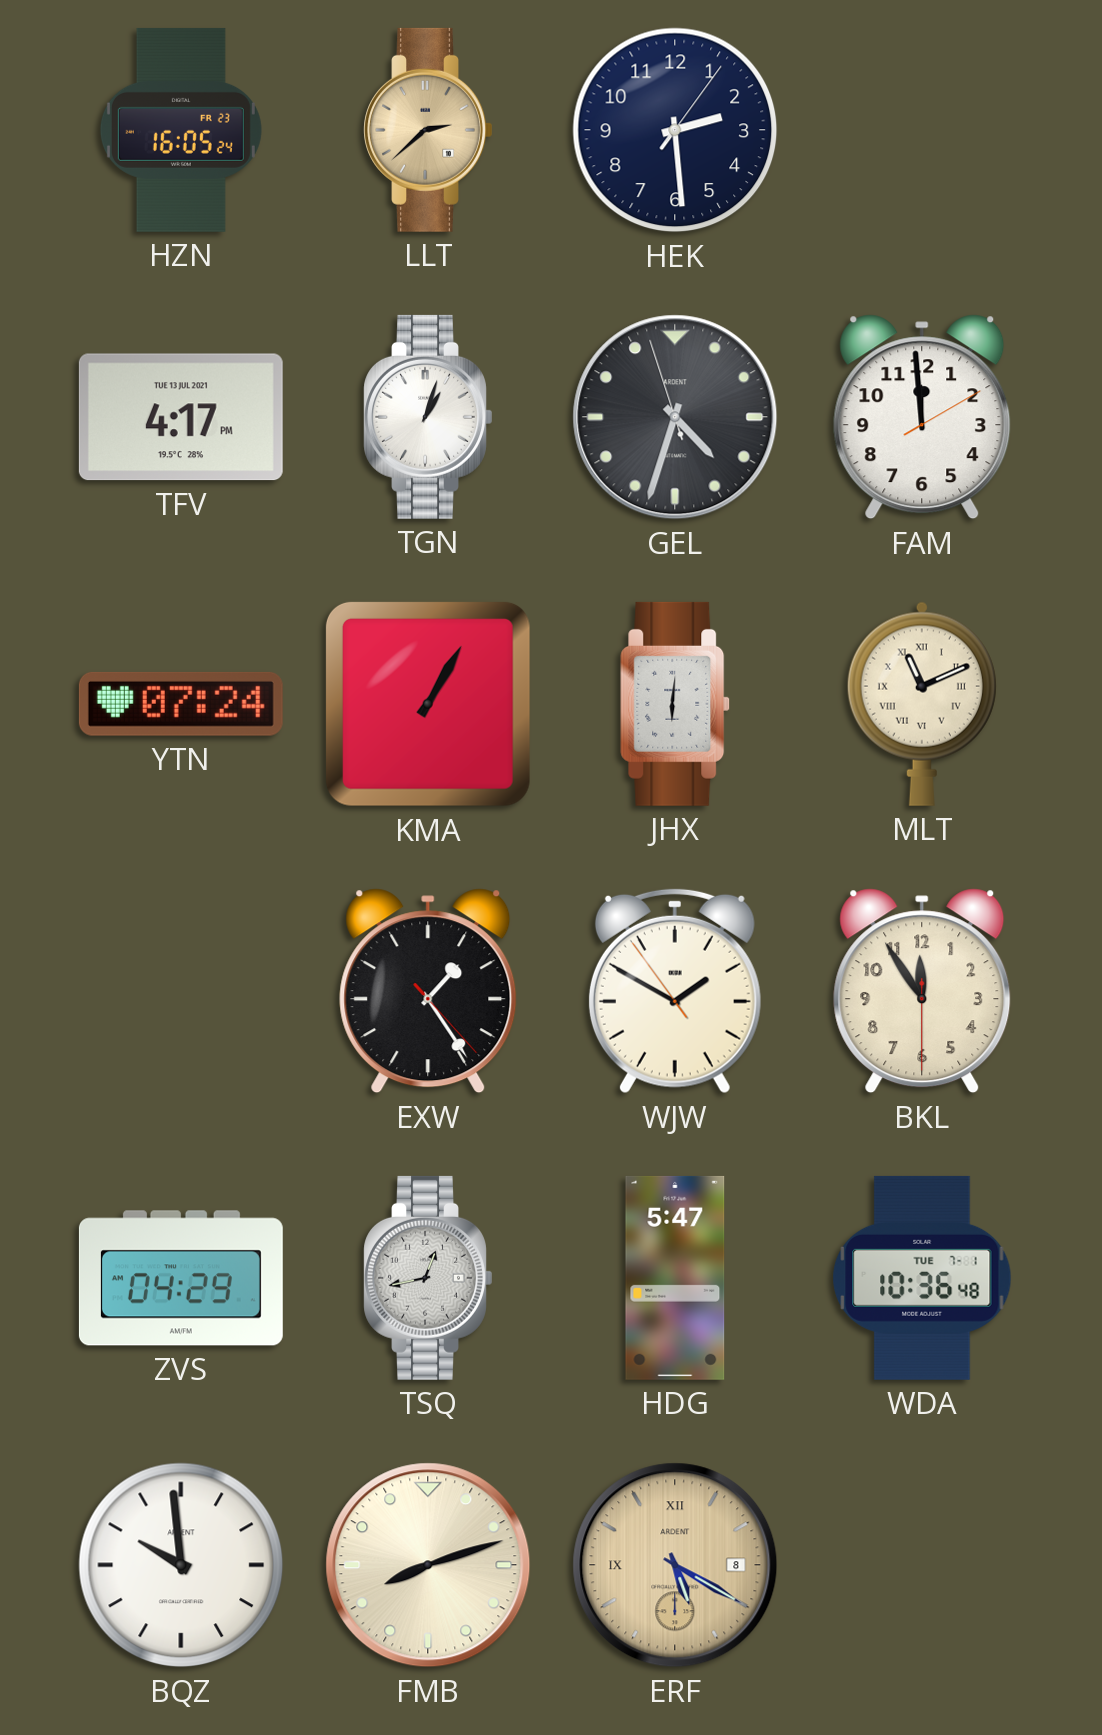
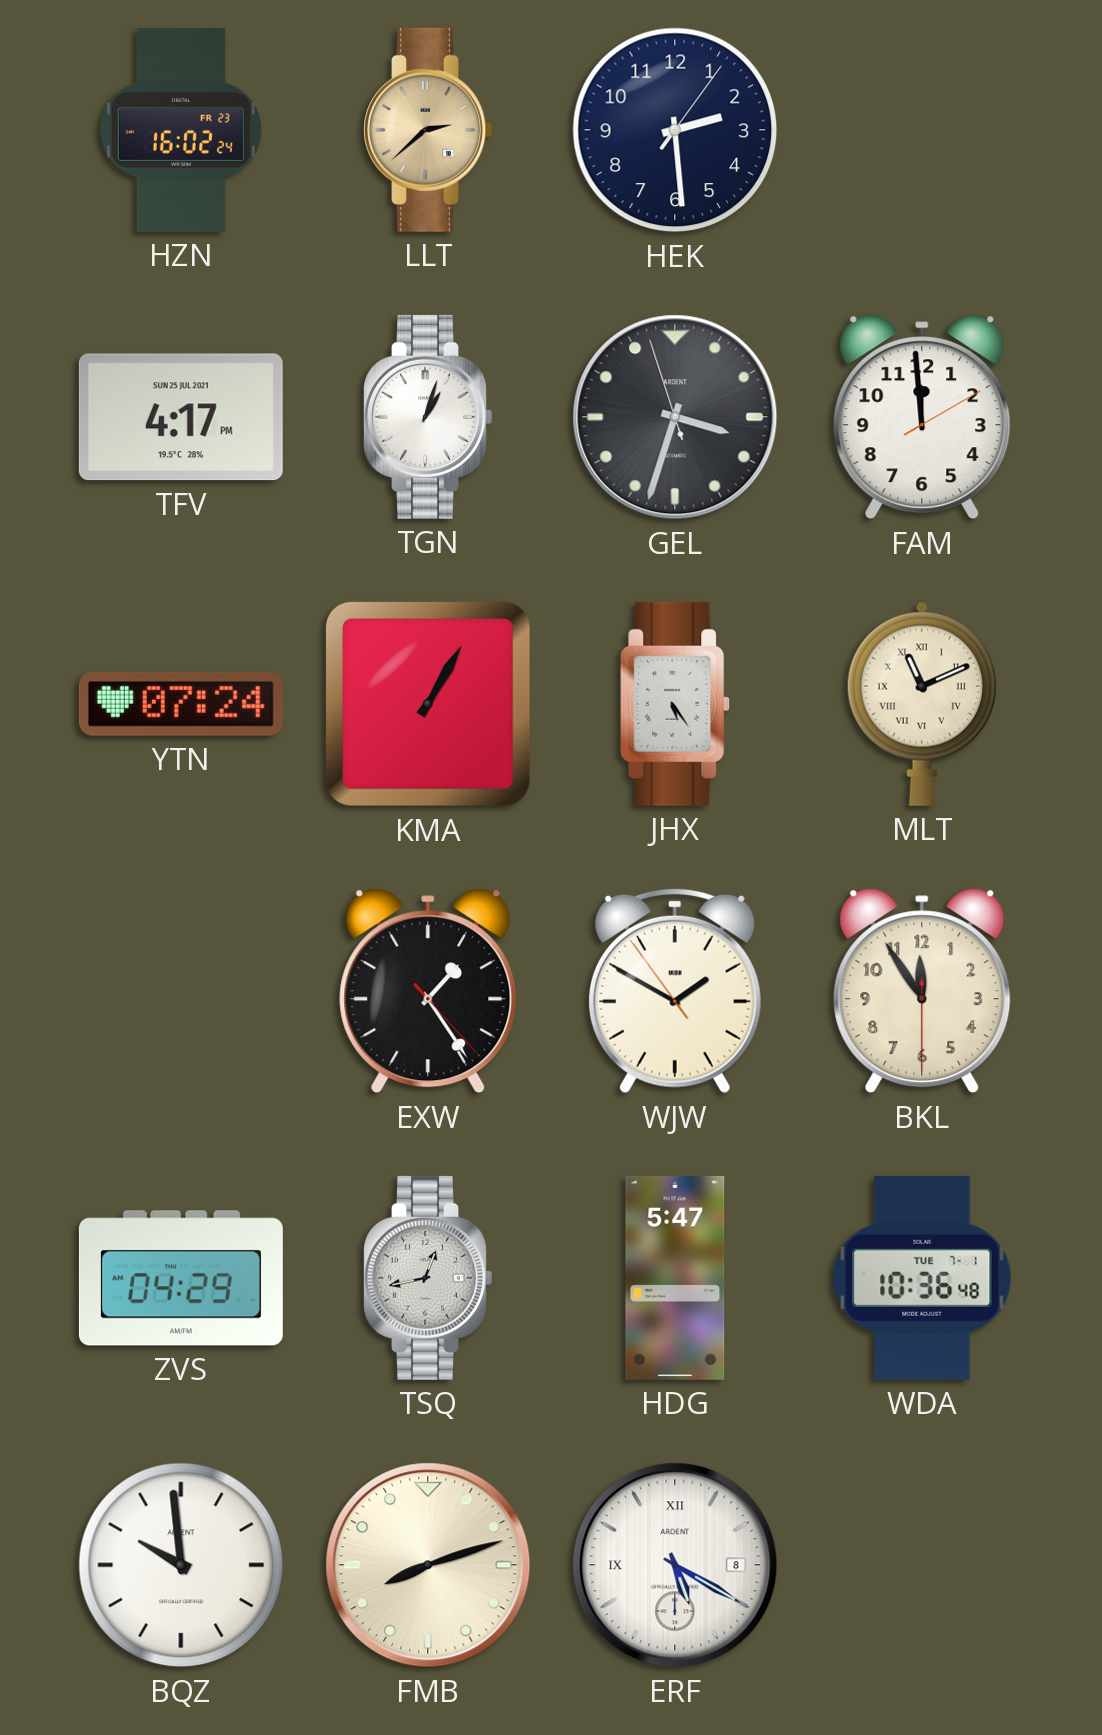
HZN: 16:05 -> 16:02 (181, 130)
TFV date: TUE 13 JUL 2021 -> SUN 25 JUL 2021 (181, 417)
GEL: 4:32 -> 3:32 (675, 417)
JHX: 6:01 -> 5:24 (675, 704)
ERF dial: champagne -> white (675, 1565)
